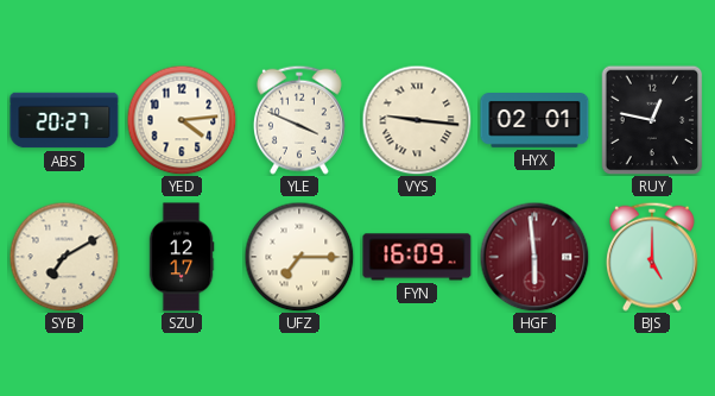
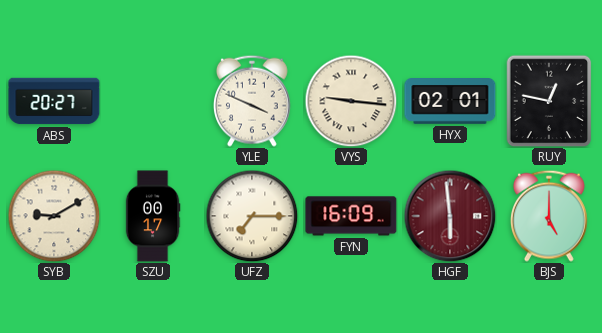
YED: 4:14 -> none (182, 120)
SYB: 7:10 -> 9:10 (54, 216)
SZU: 12:17 -> 00:17 (153, 216)
